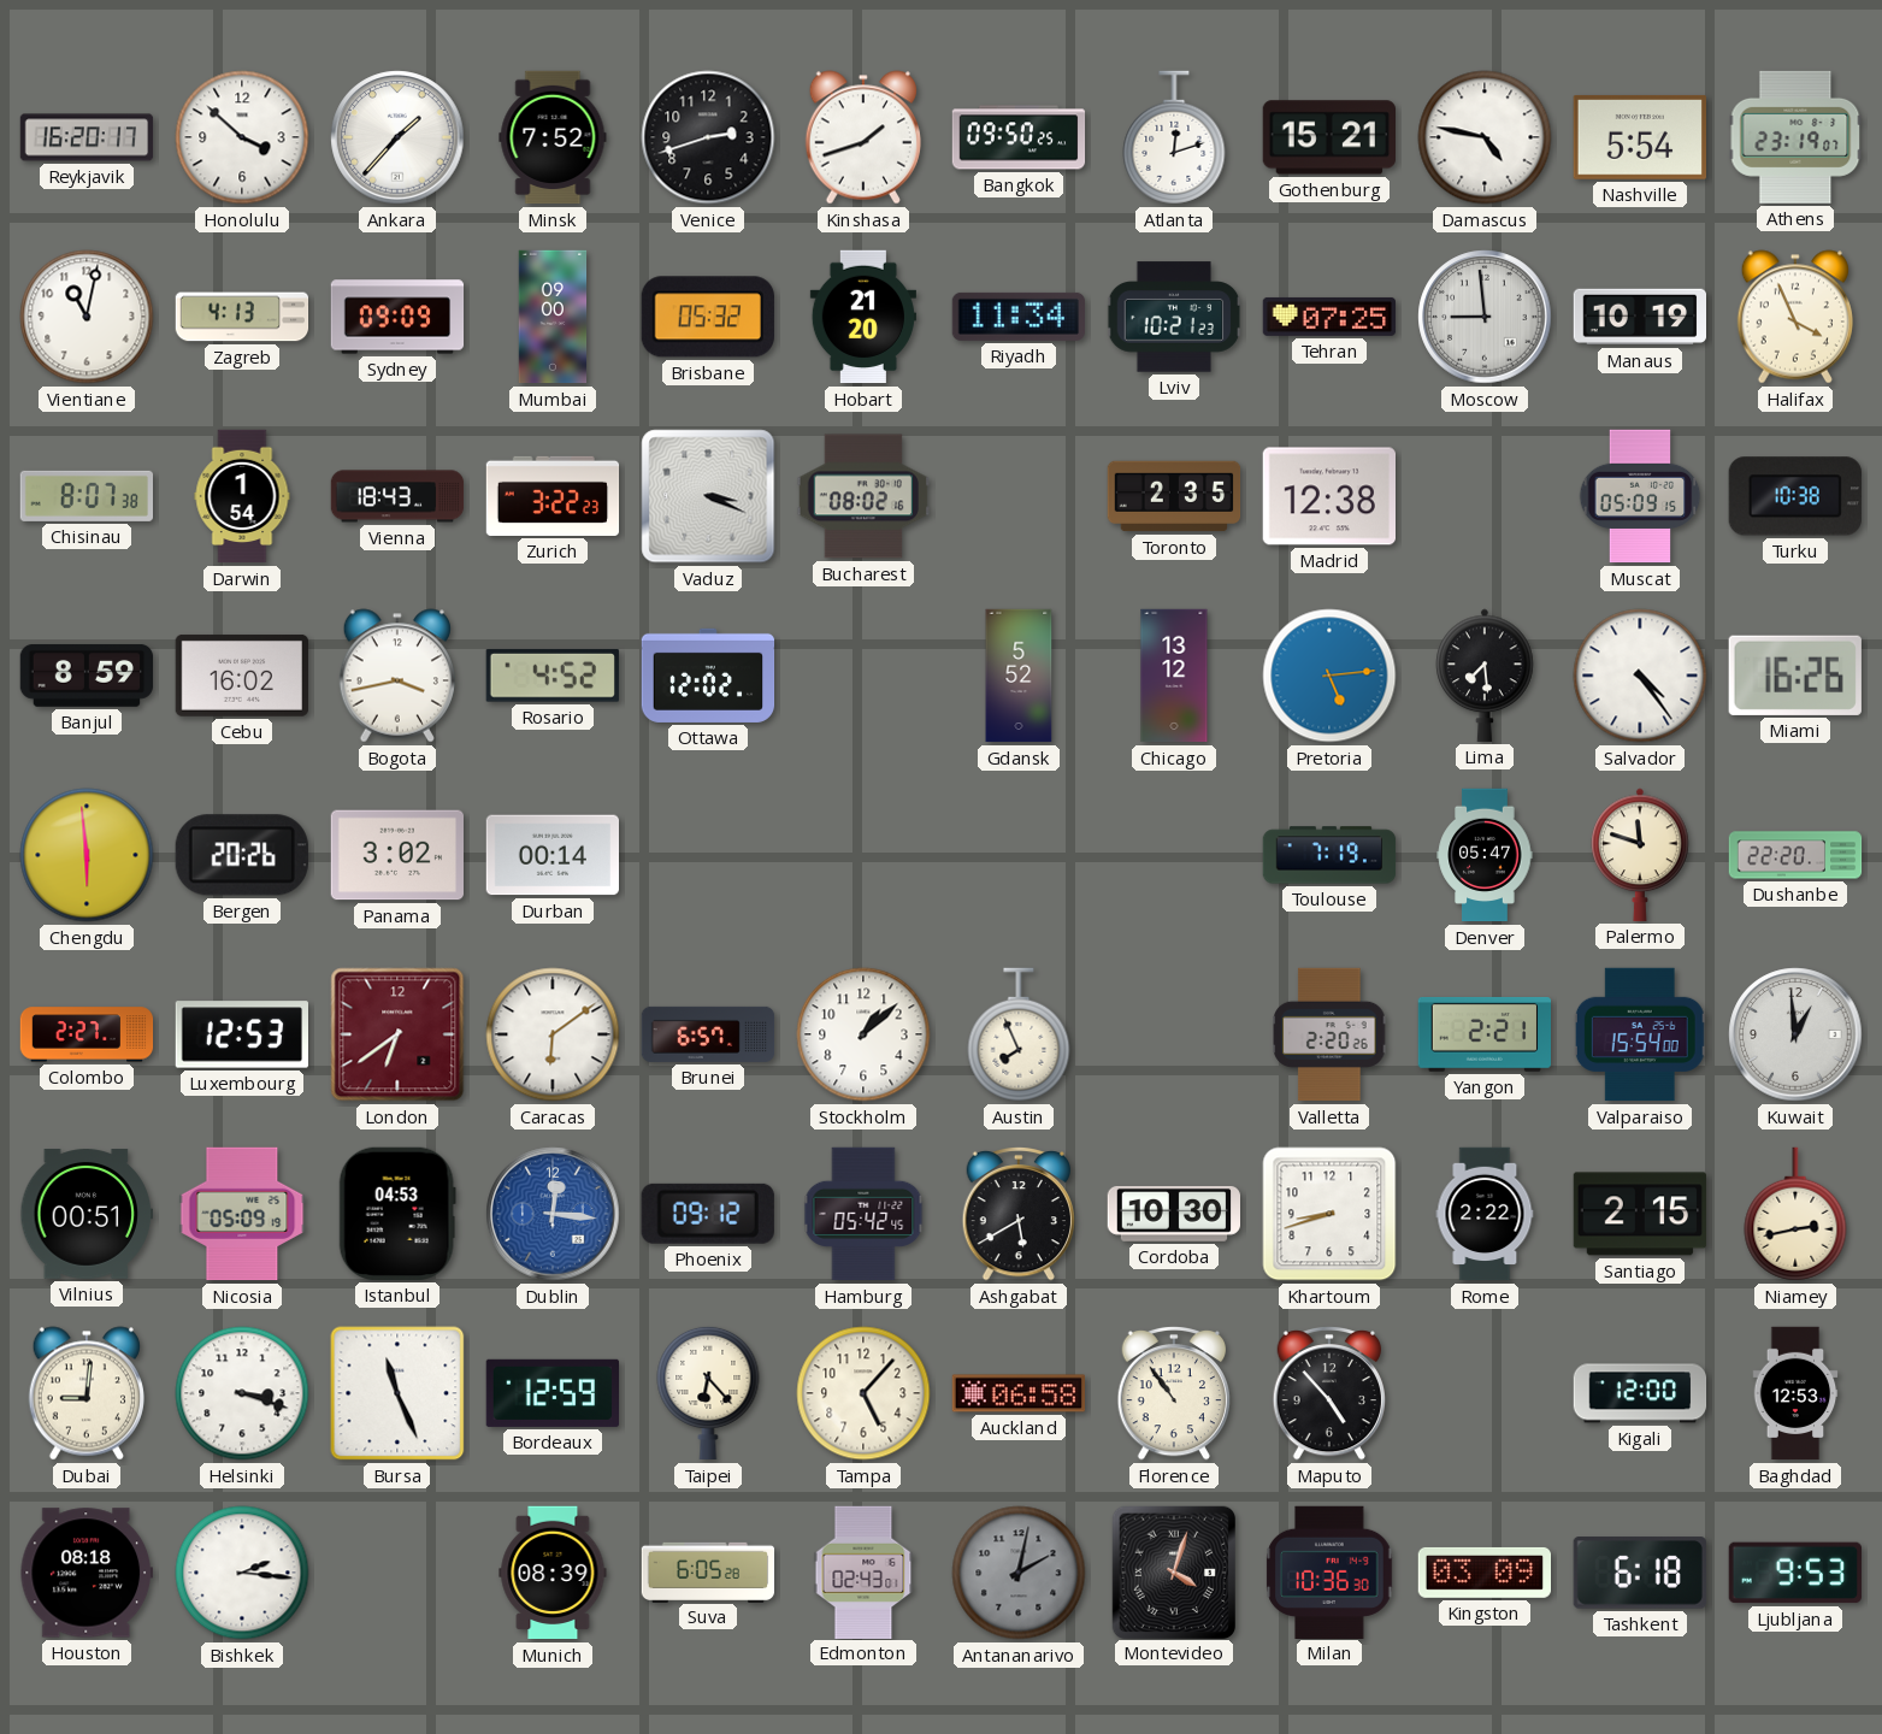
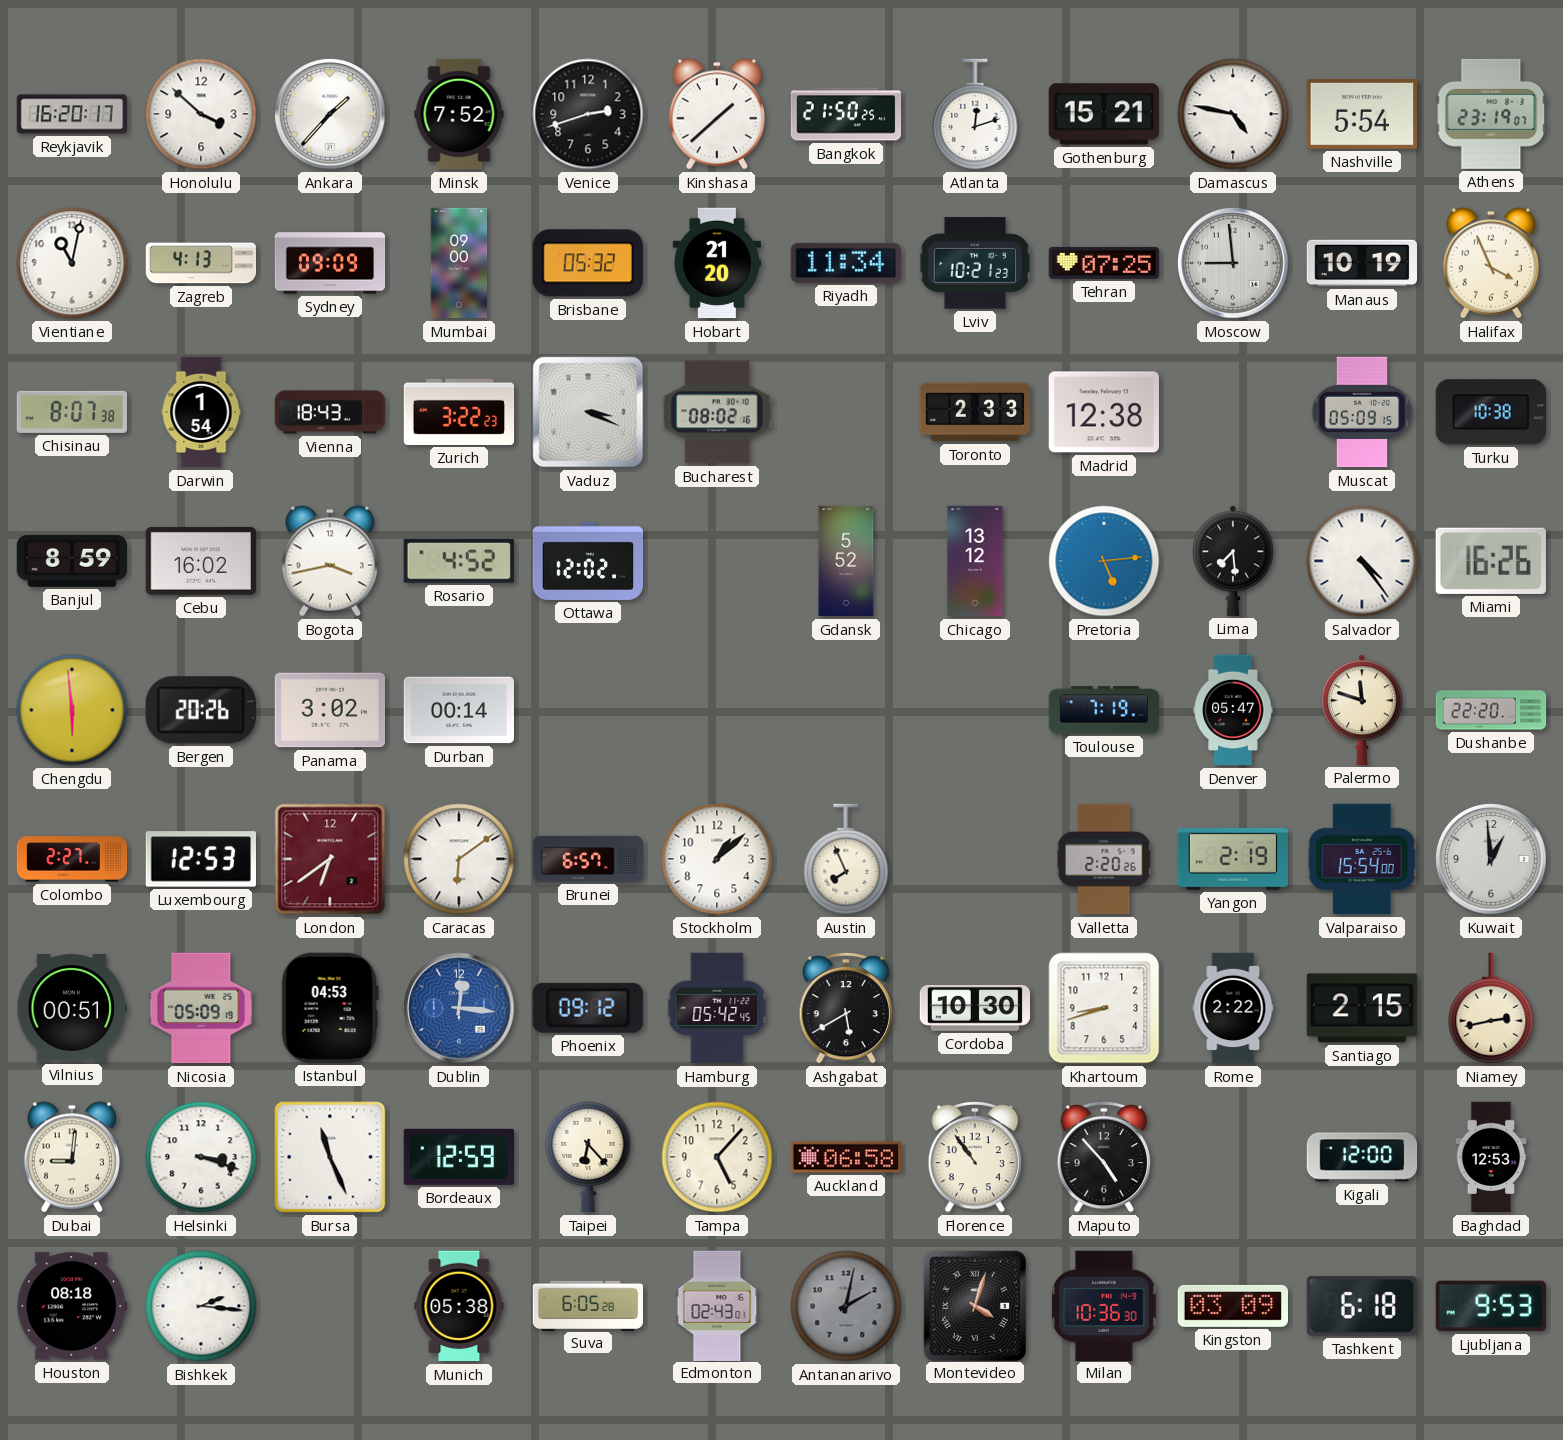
Kinshasa: 1:42 -> 1:38 (716, 114)
Bangkok: 09:50 -> 21:50 (846, 114)
Toronto: 2:35 -> 2:33 (975, 412)
Yangon: 2:21 -> 2:19 (1232, 859)
Munich: 08:39 -> 05:38 (459, 1306)
